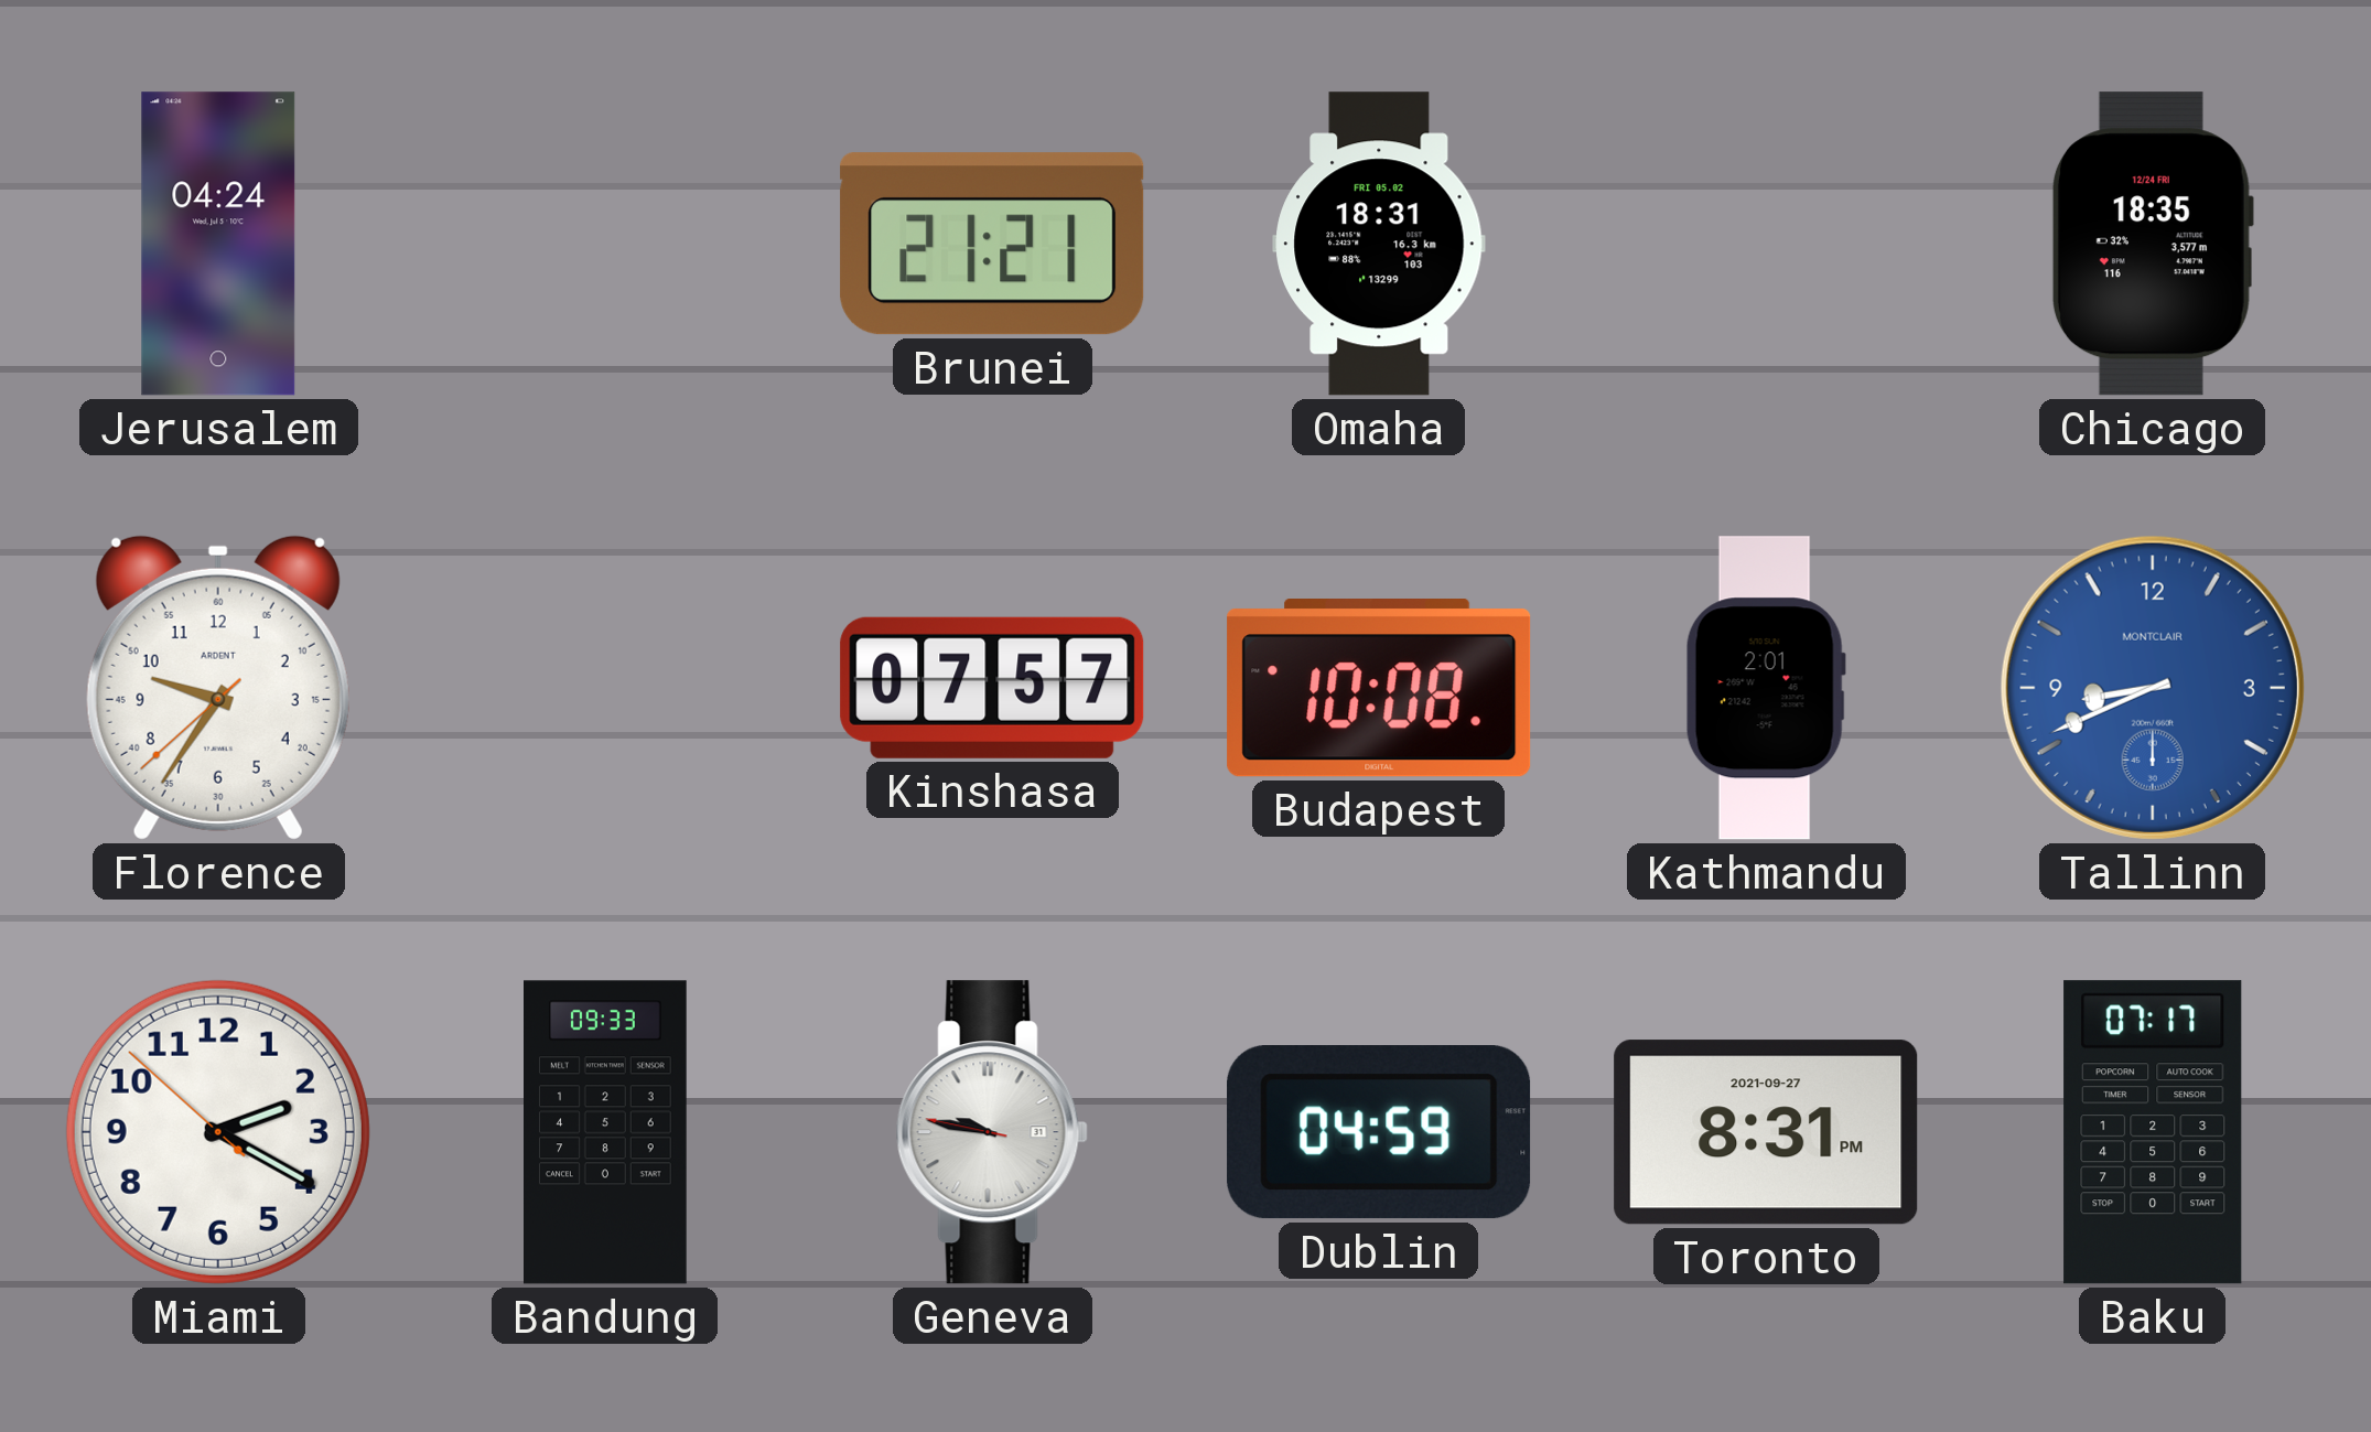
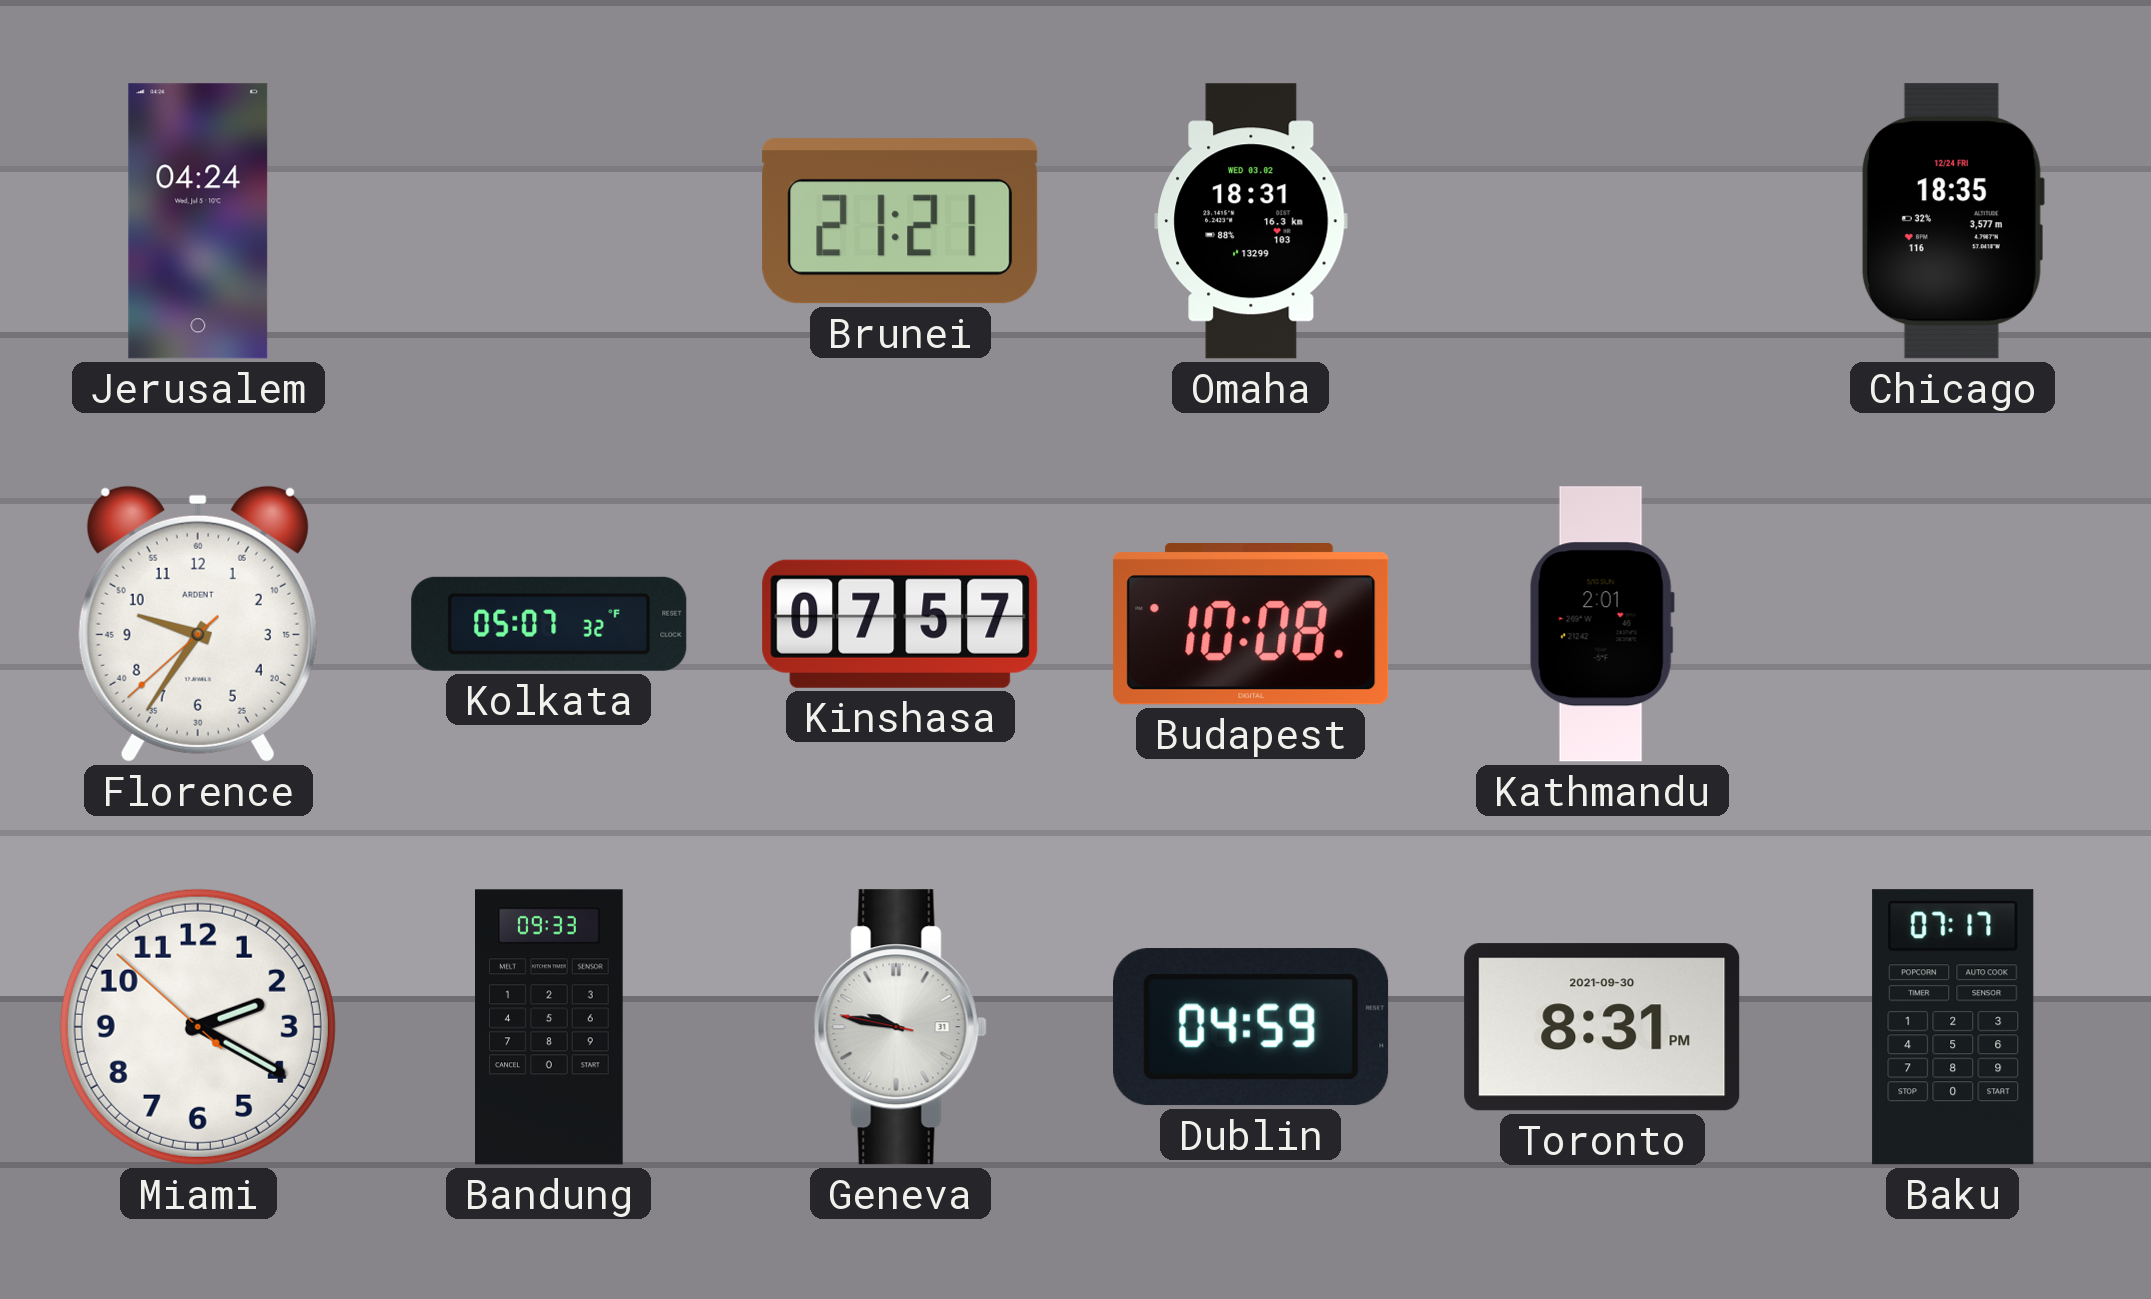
Omaha date: FRI 05.02 -> WED 03.02 (1251, 221)
Kolkata: none -> 05:07 (549, 624)
Tallinn: 8:41 -> none (2153, 688)
Toronto date: 2021-09-27 -> 2021-09-30 (1602, 1027)
